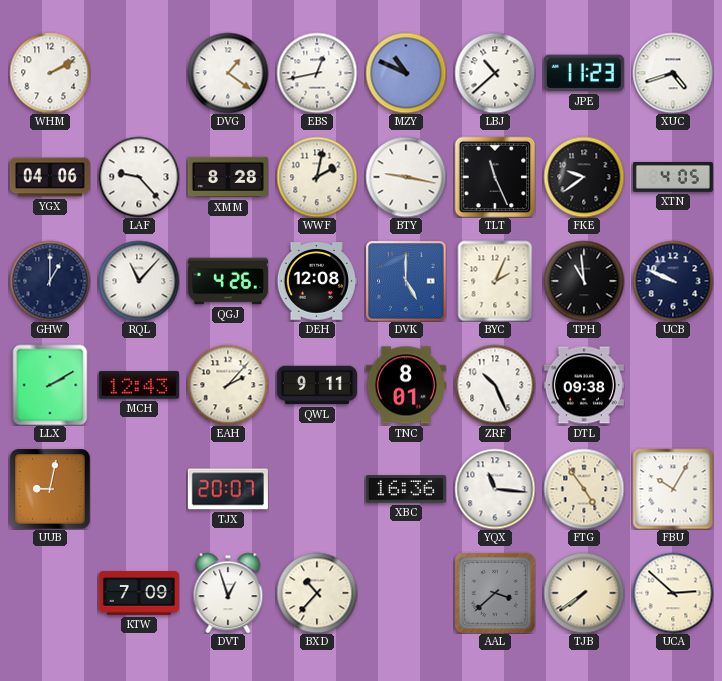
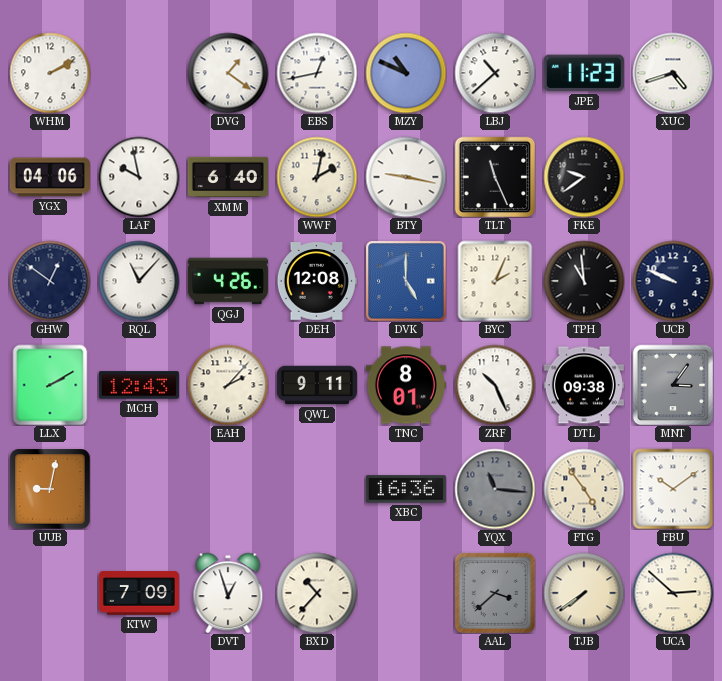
LAF: 9:23 -> 9:58 (139, 177)
XMM: 8:28 -> 6:40 (228, 177)
XTN: 4:05 -> none (673, 177)
GHW: 1:00 -> 12:51 (50, 281)
MNT: none -> 3:06 (673, 385)
TJX: 20:07 -> none (228, 489)
YQX dial: white -> grey (495, 489)
FBU: 10:05 -> 10:09 (673, 489)
